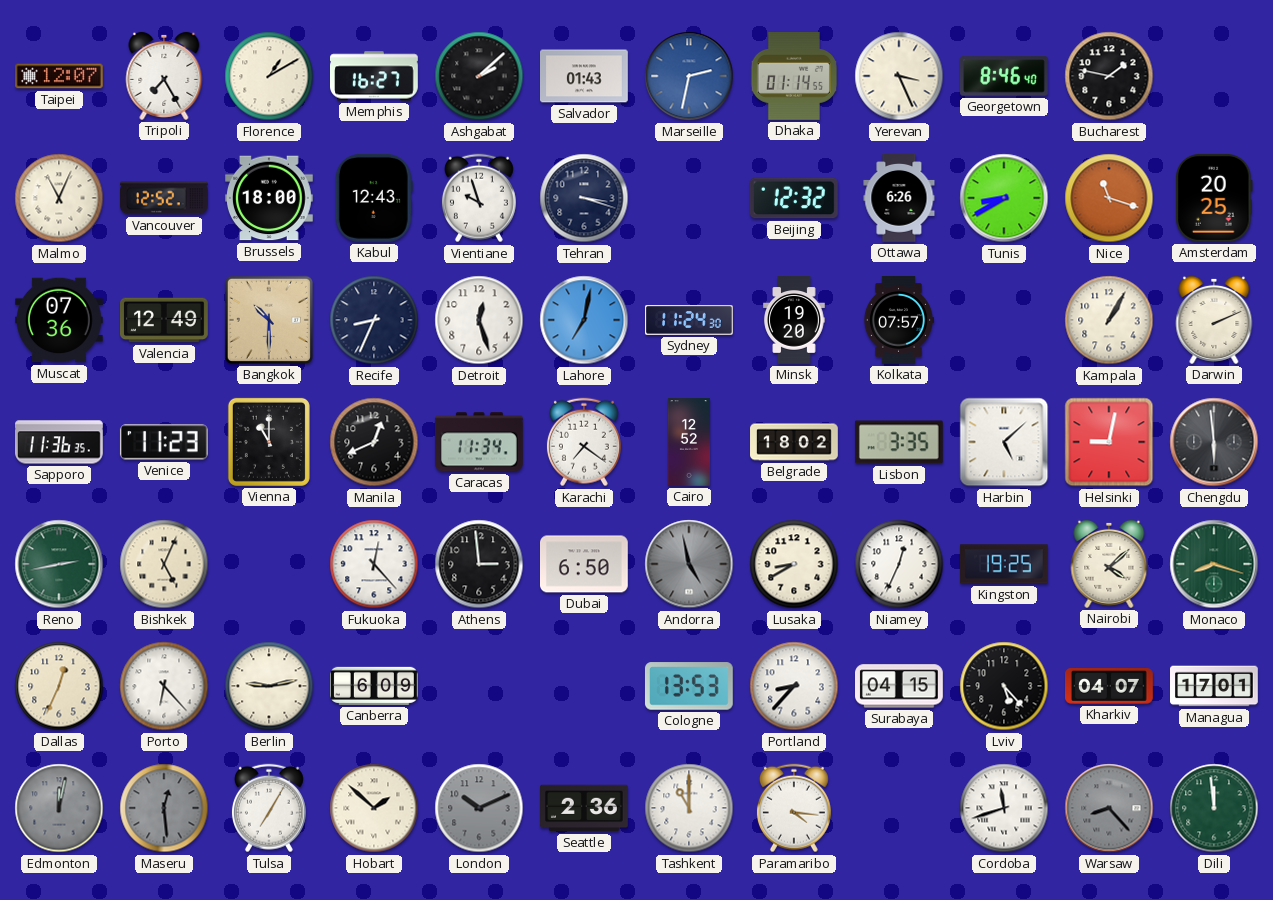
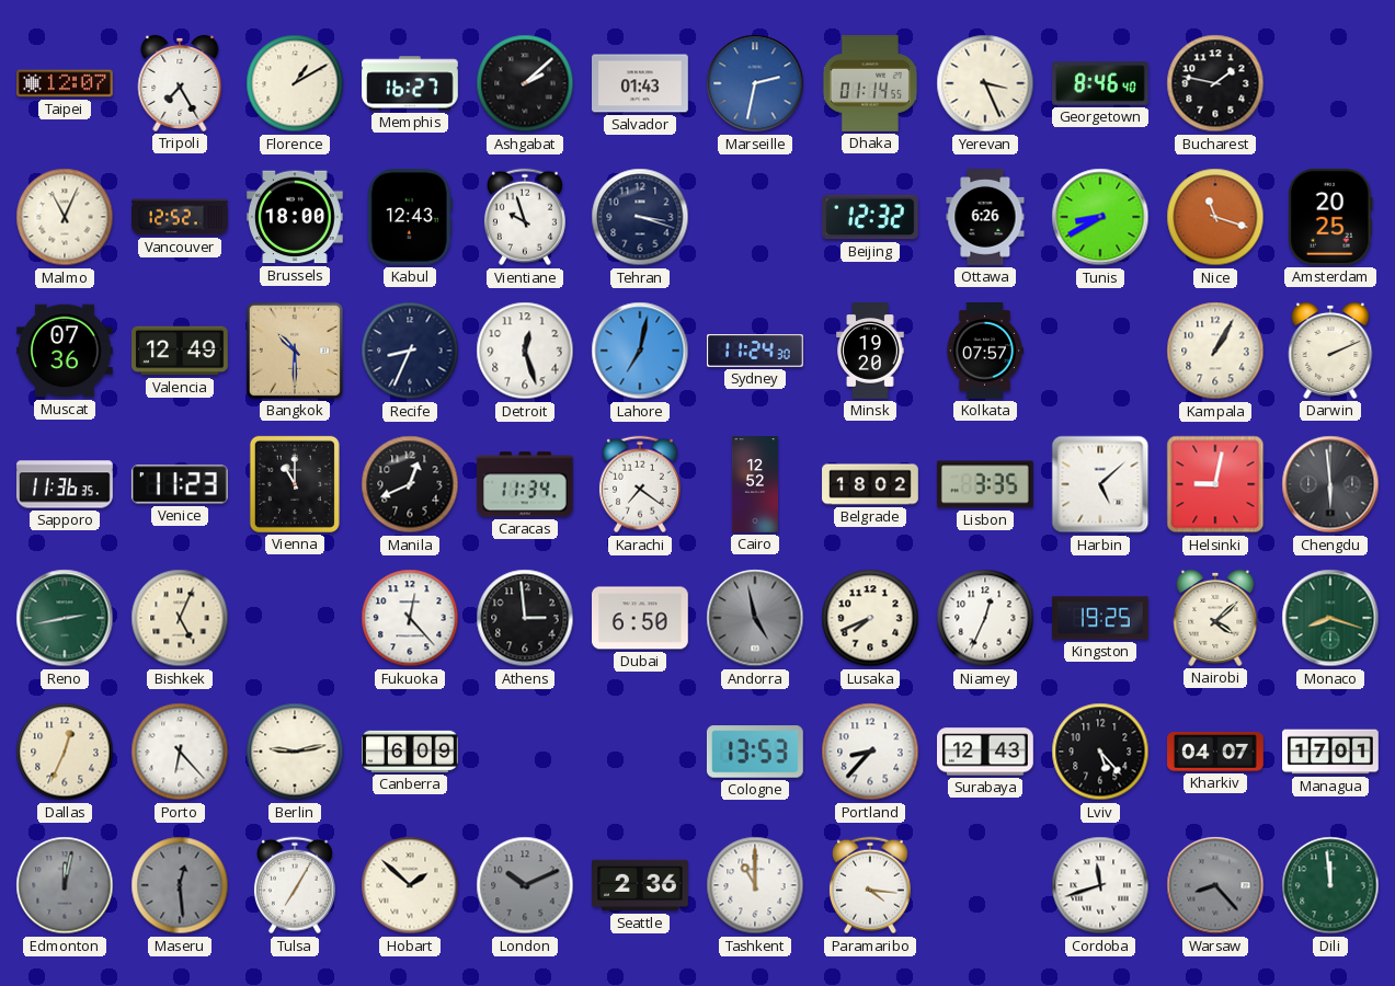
Lusaka: 8:40 -> 7:41 (870, 618)
Surabaya: 04:15 -> 12:43 (986, 752)
